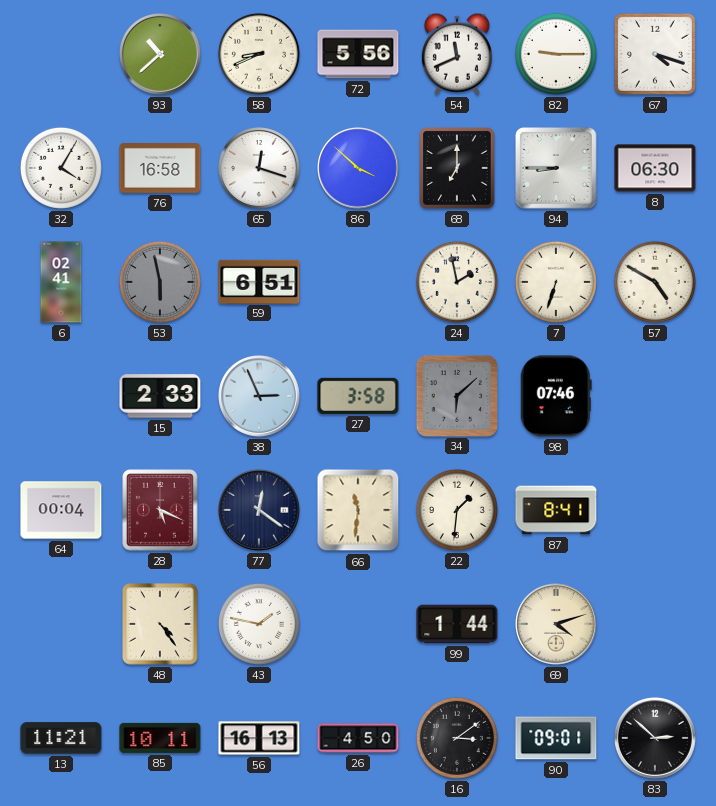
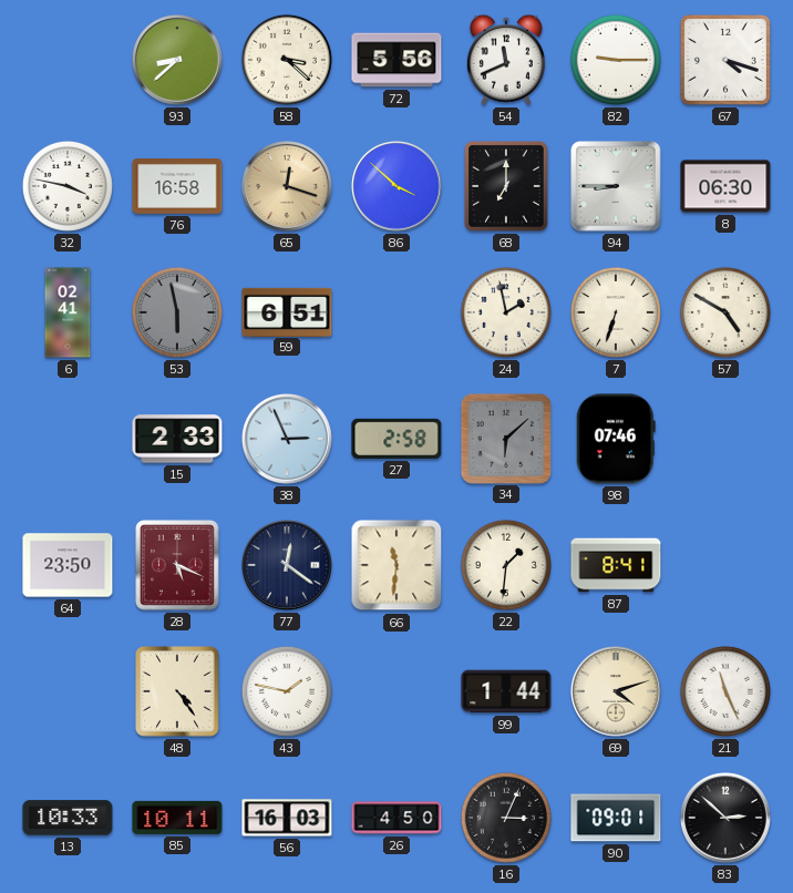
93: 10:38 -> 8:38 (178, 61)
58: 8:41 -> 3:22 (287, 60)
32: 4:05 -> 3:47 (68, 186)
65 dial: white -> champagne (288, 187)
27: 3:58 -> 2:58 (396, 439)
64: 00:04 -> 23:50 (68, 565)
21: none -> 11:26 (725, 691)
13: 11:21 -> 10:33 (68, 818)
56: 16:13 -> 16:03 (287, 818)
16: 3:09 -> 3:04 (506, 818)
